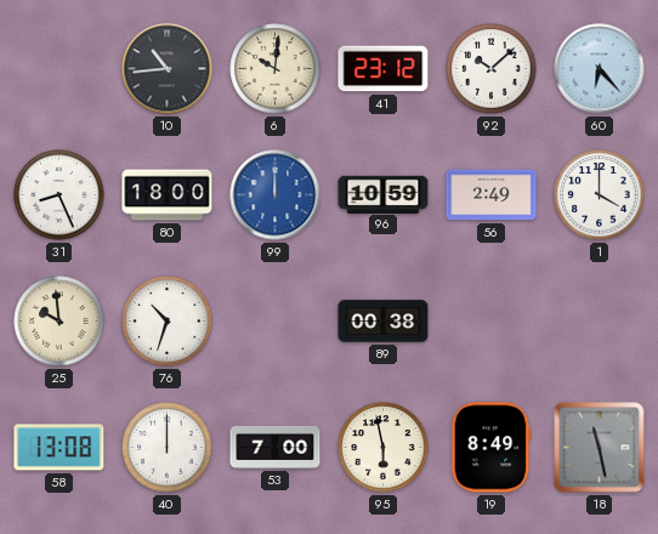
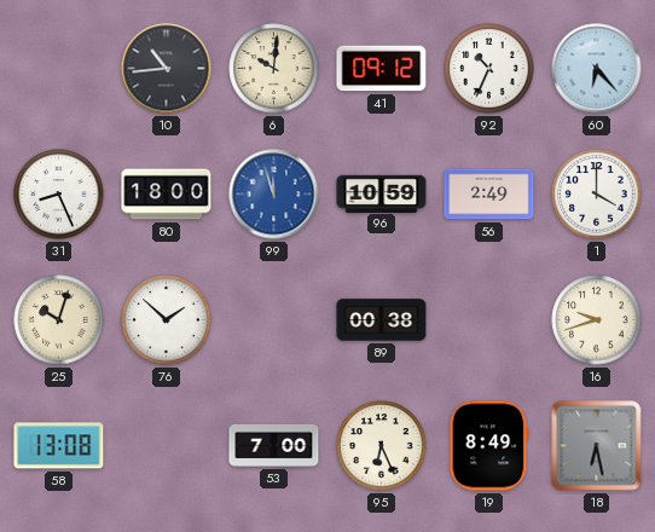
41: 23:12 -> 09:12 (382, 69)
92: 10:08 -> 10:34 (489, 69)
99: 12:00 -> 11:57 (274, 195)
25: 9:59 -> 10:03 (59, 320)
76: 10:33 -> 1:52 (167, 320)
16: none -> 9:42 (597, 320)
40: 12:00 -> none (168, 448)
95: 5:58 -> 6:26 (382, 446)
18: 11:28 -> 6:28 (597, 446)
